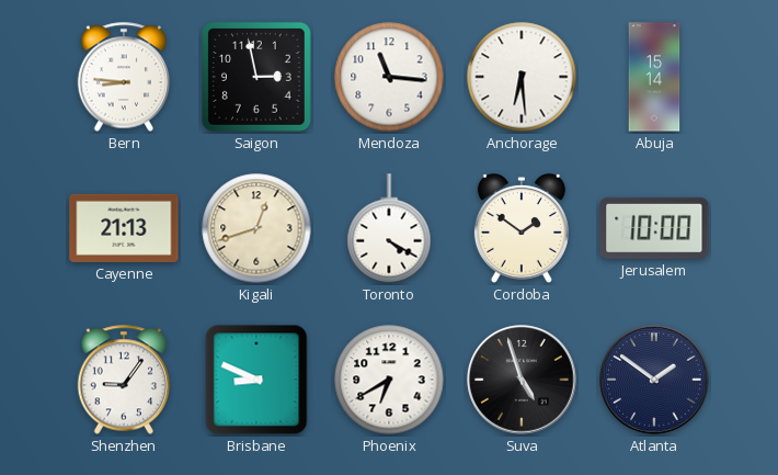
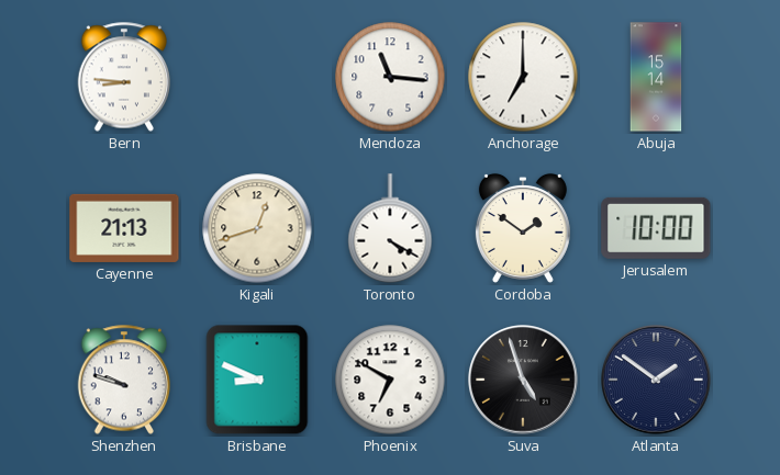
Saigon: 2:58 -> none (258, 78)
Anchorage: 6:29 -> 7:00 (523, 77)
Shenzhen: 9:06 -> 9:48 (124, 380)
Phoenix: 6:40 -> 6:50 (390, 380)
